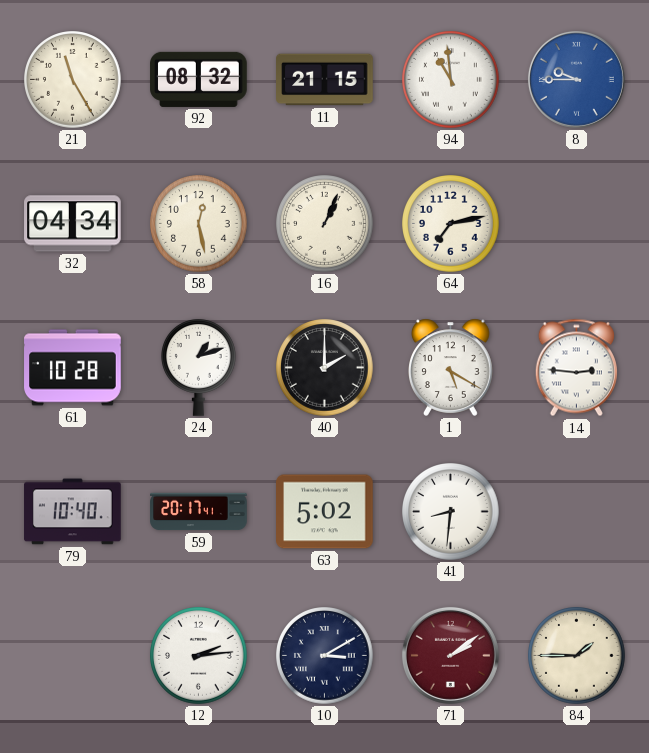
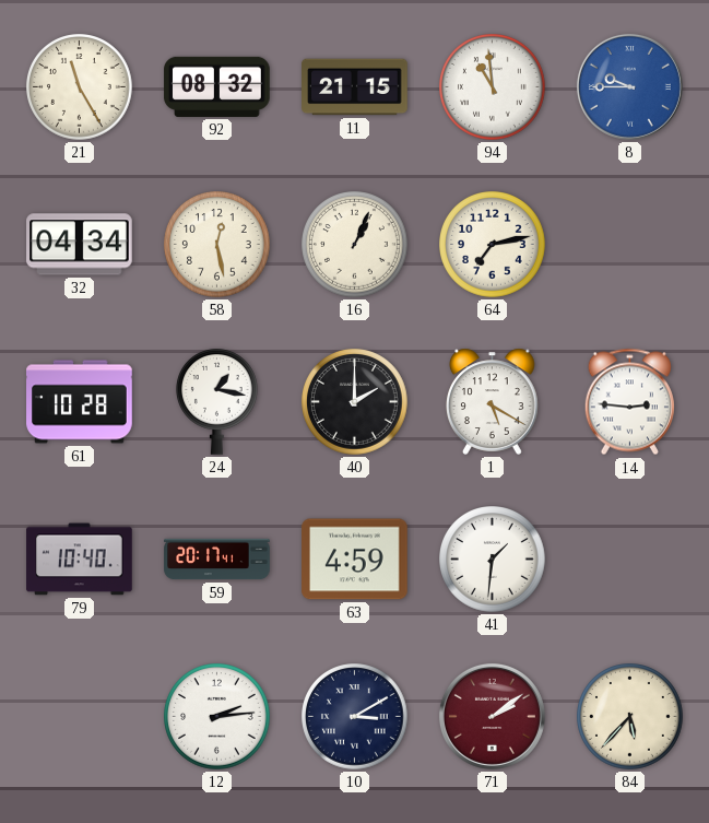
24: 1:12 -> 1:17 (217, 402)
63: 5:02 -> 4:59 (355, 560)
41: 8:31 -> 1:31 (493, 560)
84: 1:45 -> 5:37 (630, 717)
